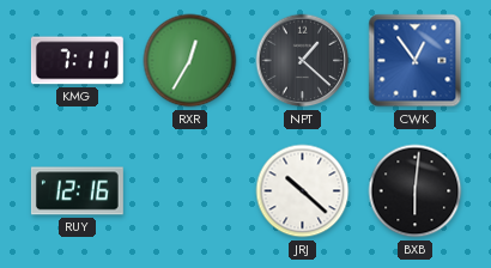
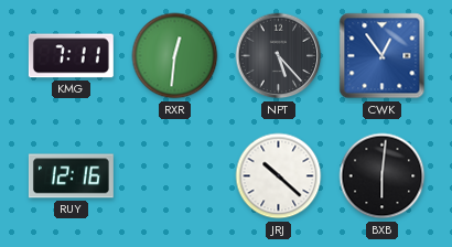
RXR: 12:35 -> 12:31 (175, 56)
NPT: 1:22 -> 5:23 (279, 56)
